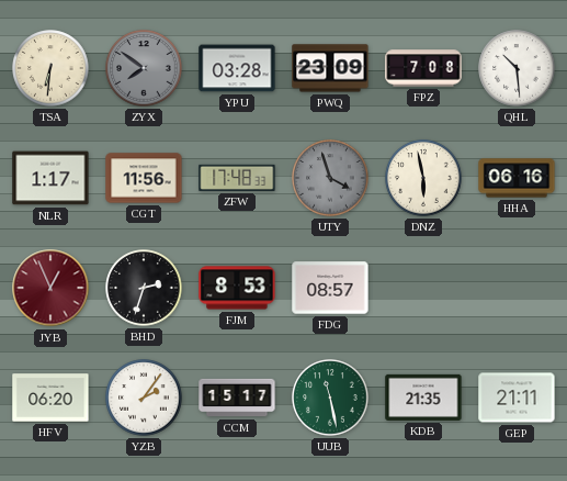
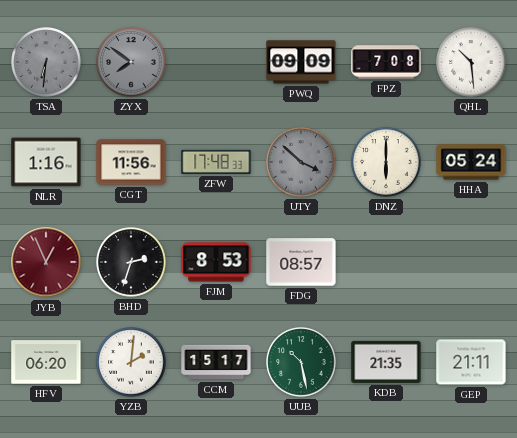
TSA dial: cream -> grey (46, 62)
YPU: 03:28 -> none (237, 68)
PWQ: 23:09 -> 09:09 (301, 62)
NLR: 1:17 -> 1:16 (46, 162)
UTY: 3:57 -> 3:52 (301, 162)
DNZ: 5:58 -> 6:00 (386, 162)
HHA: 06:16 -> 05:24 (471, 162)
YZB: 2:06 -> 2:01 (131, 362)
UUB: 11:28 -> 10:28 (301, 362)
